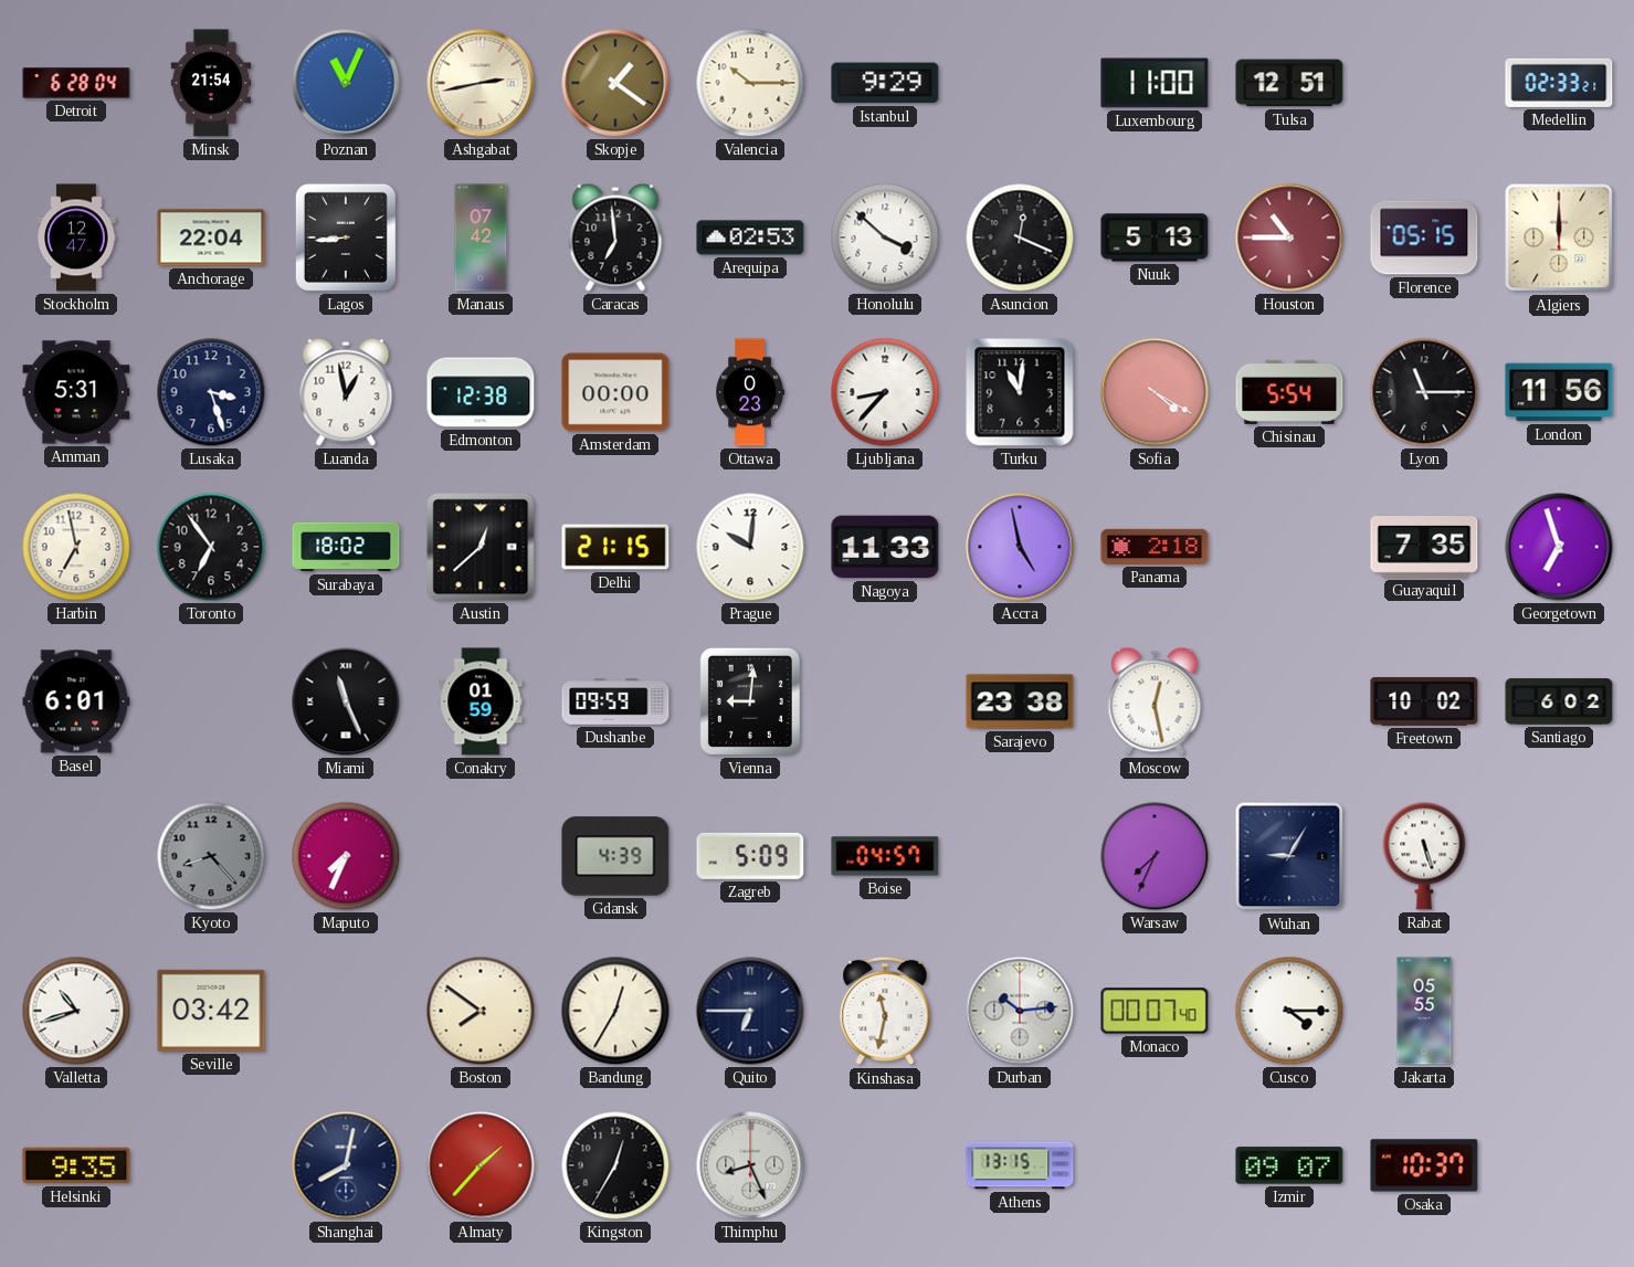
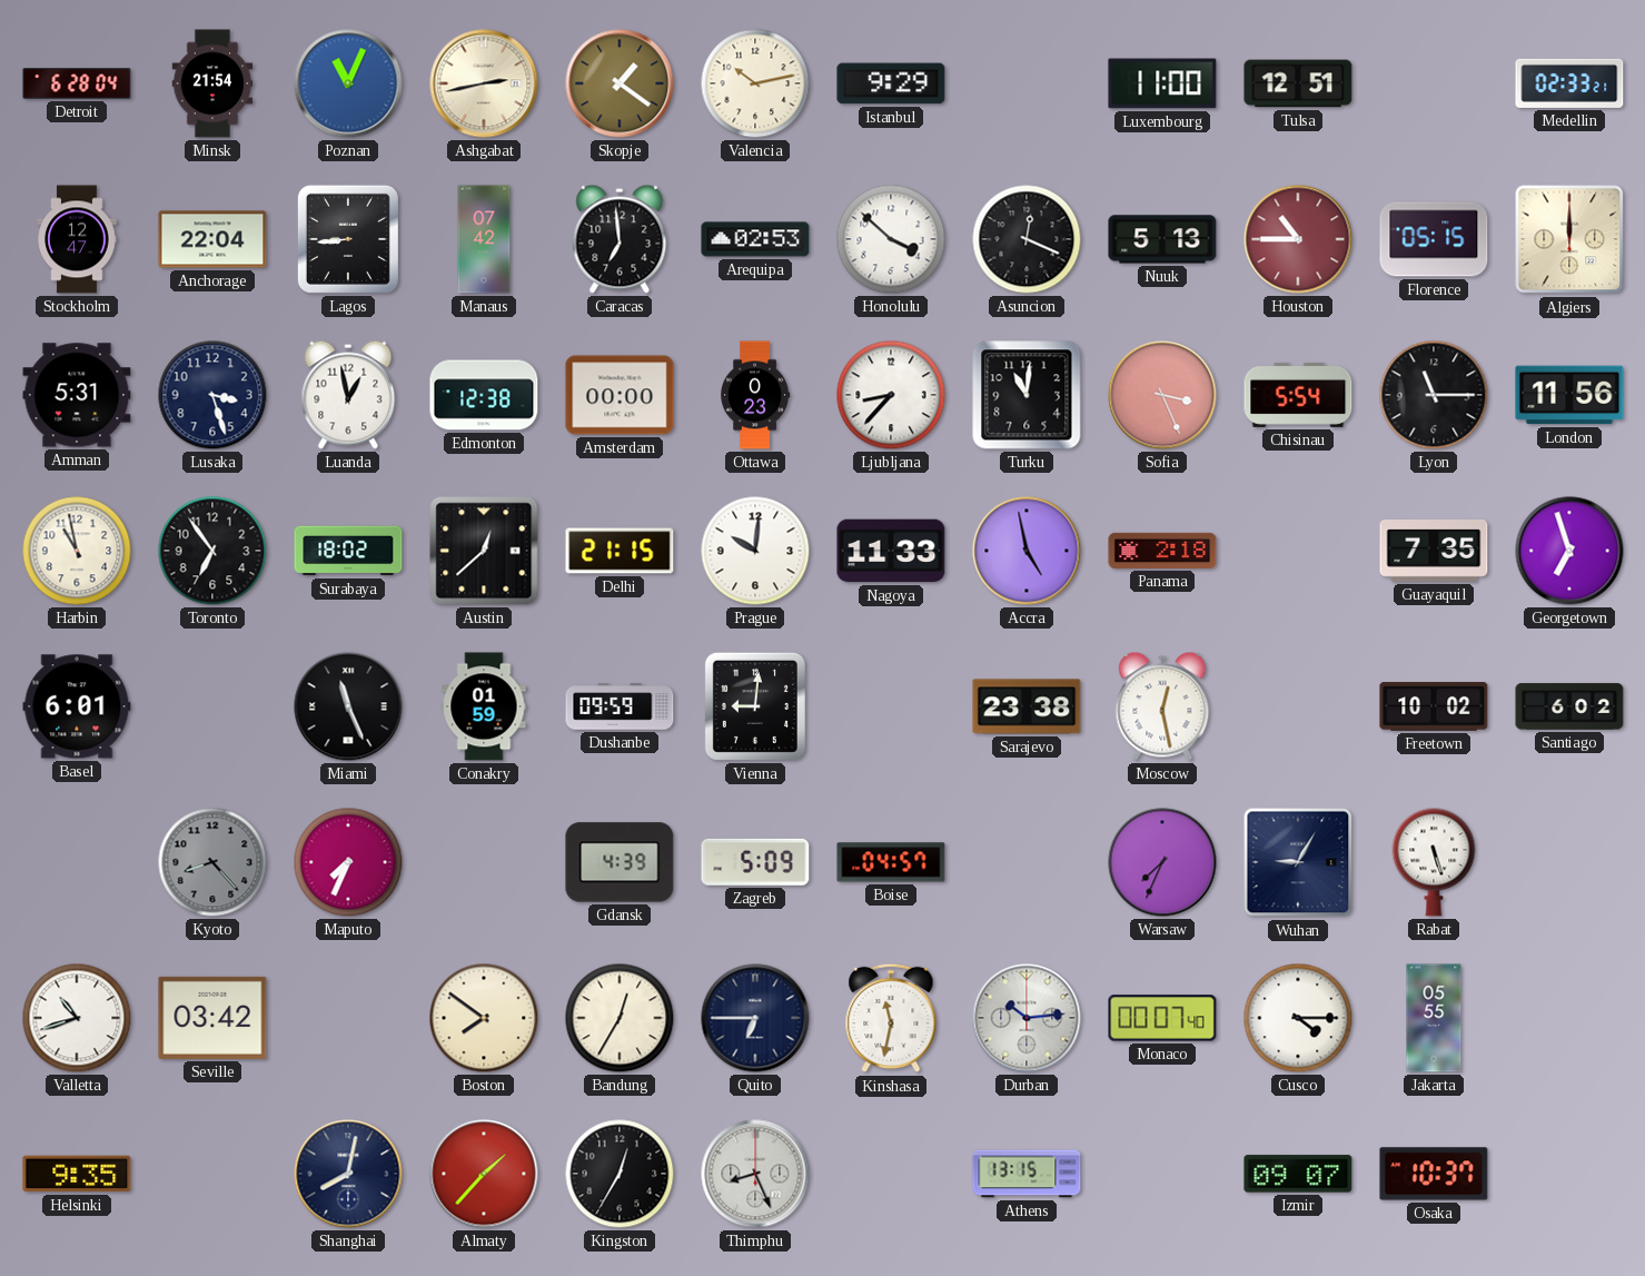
Valencia: 10:15 -> 10:13 (755, 83)
Sofia: 4:20 -> 3:26 (1162, 395)
Harbin: 6:58 -> 10:58 (77, 551)
